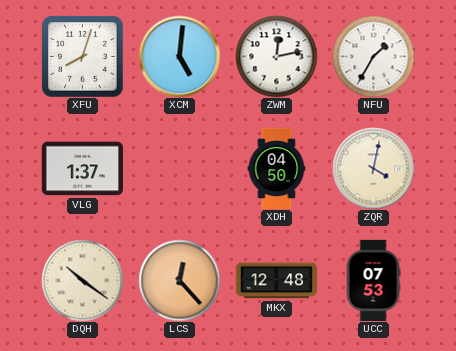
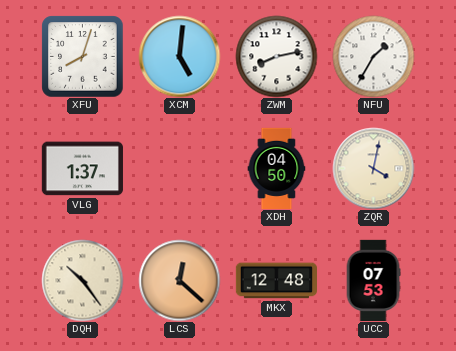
ZWM: 12:13 -> 8:13 (276, 56)
DQH: 10:21 -> 10:24 (82, 280)
LCS: 12:23 -> 12:22 (179, 280)
